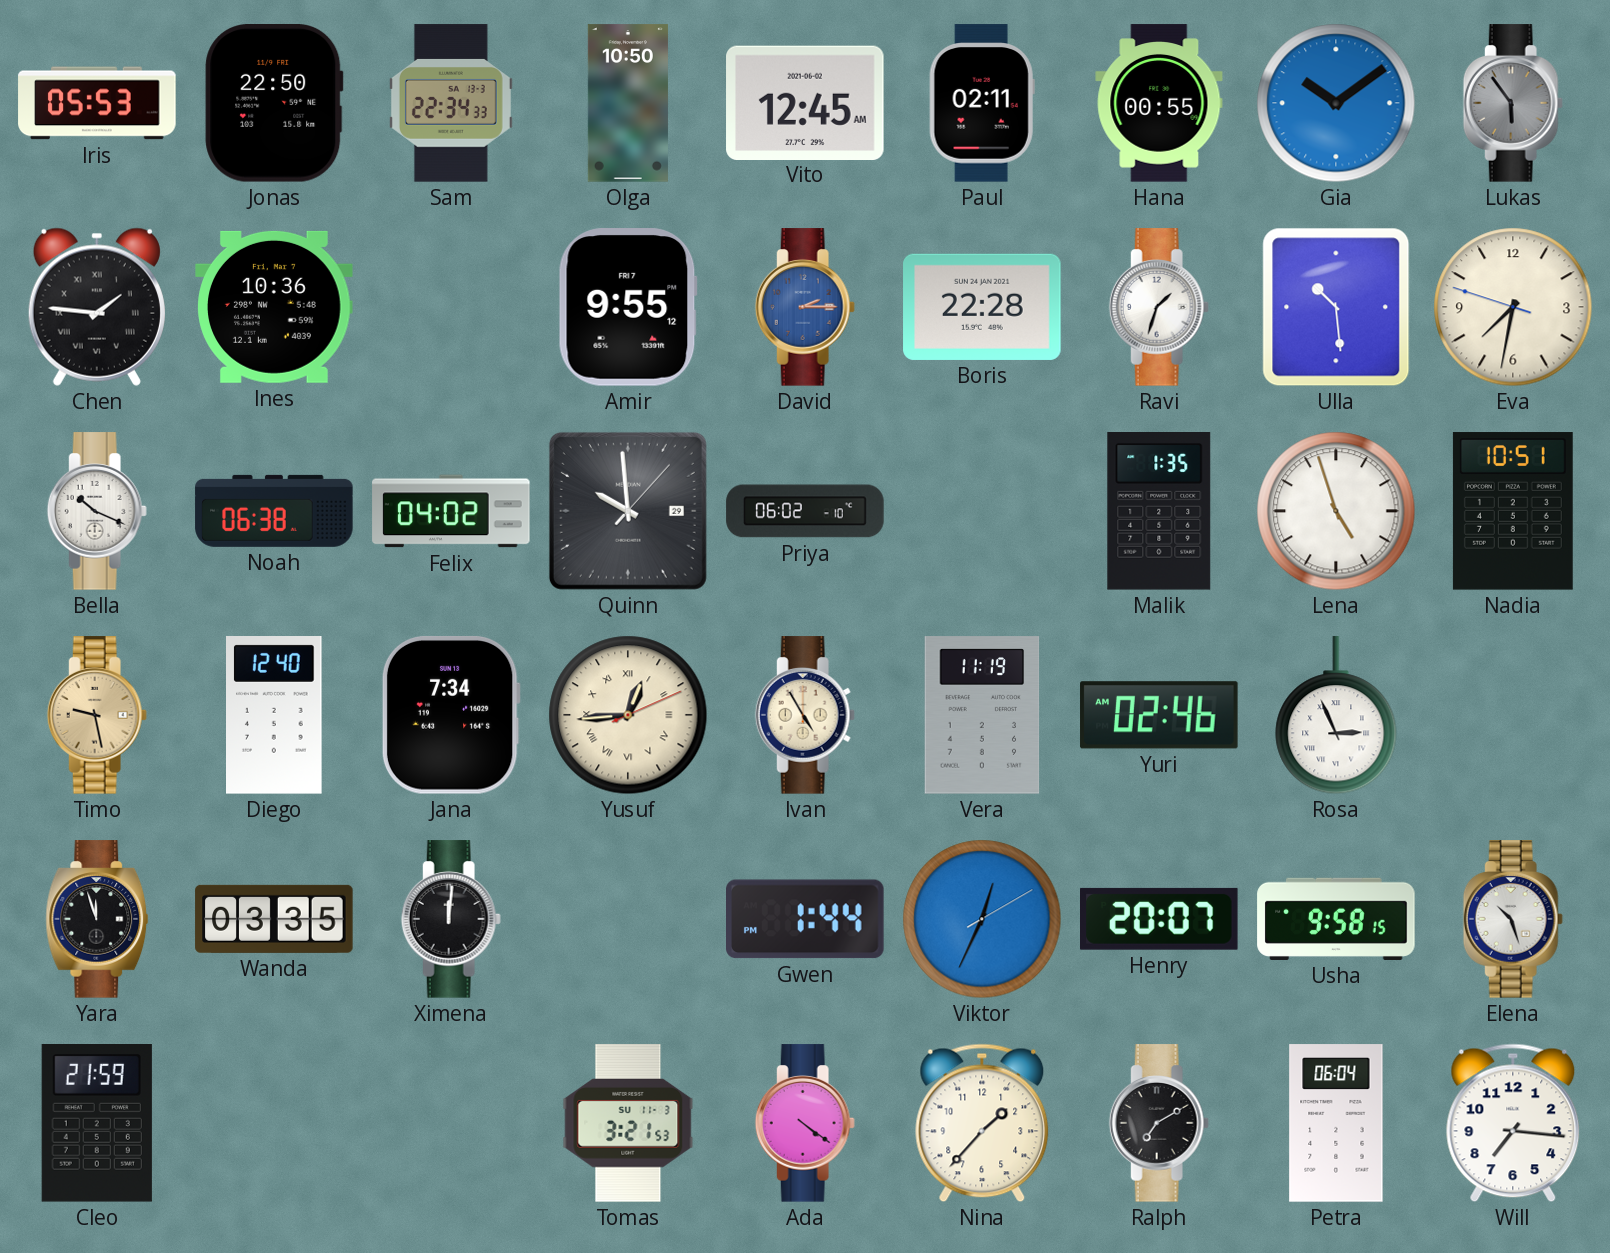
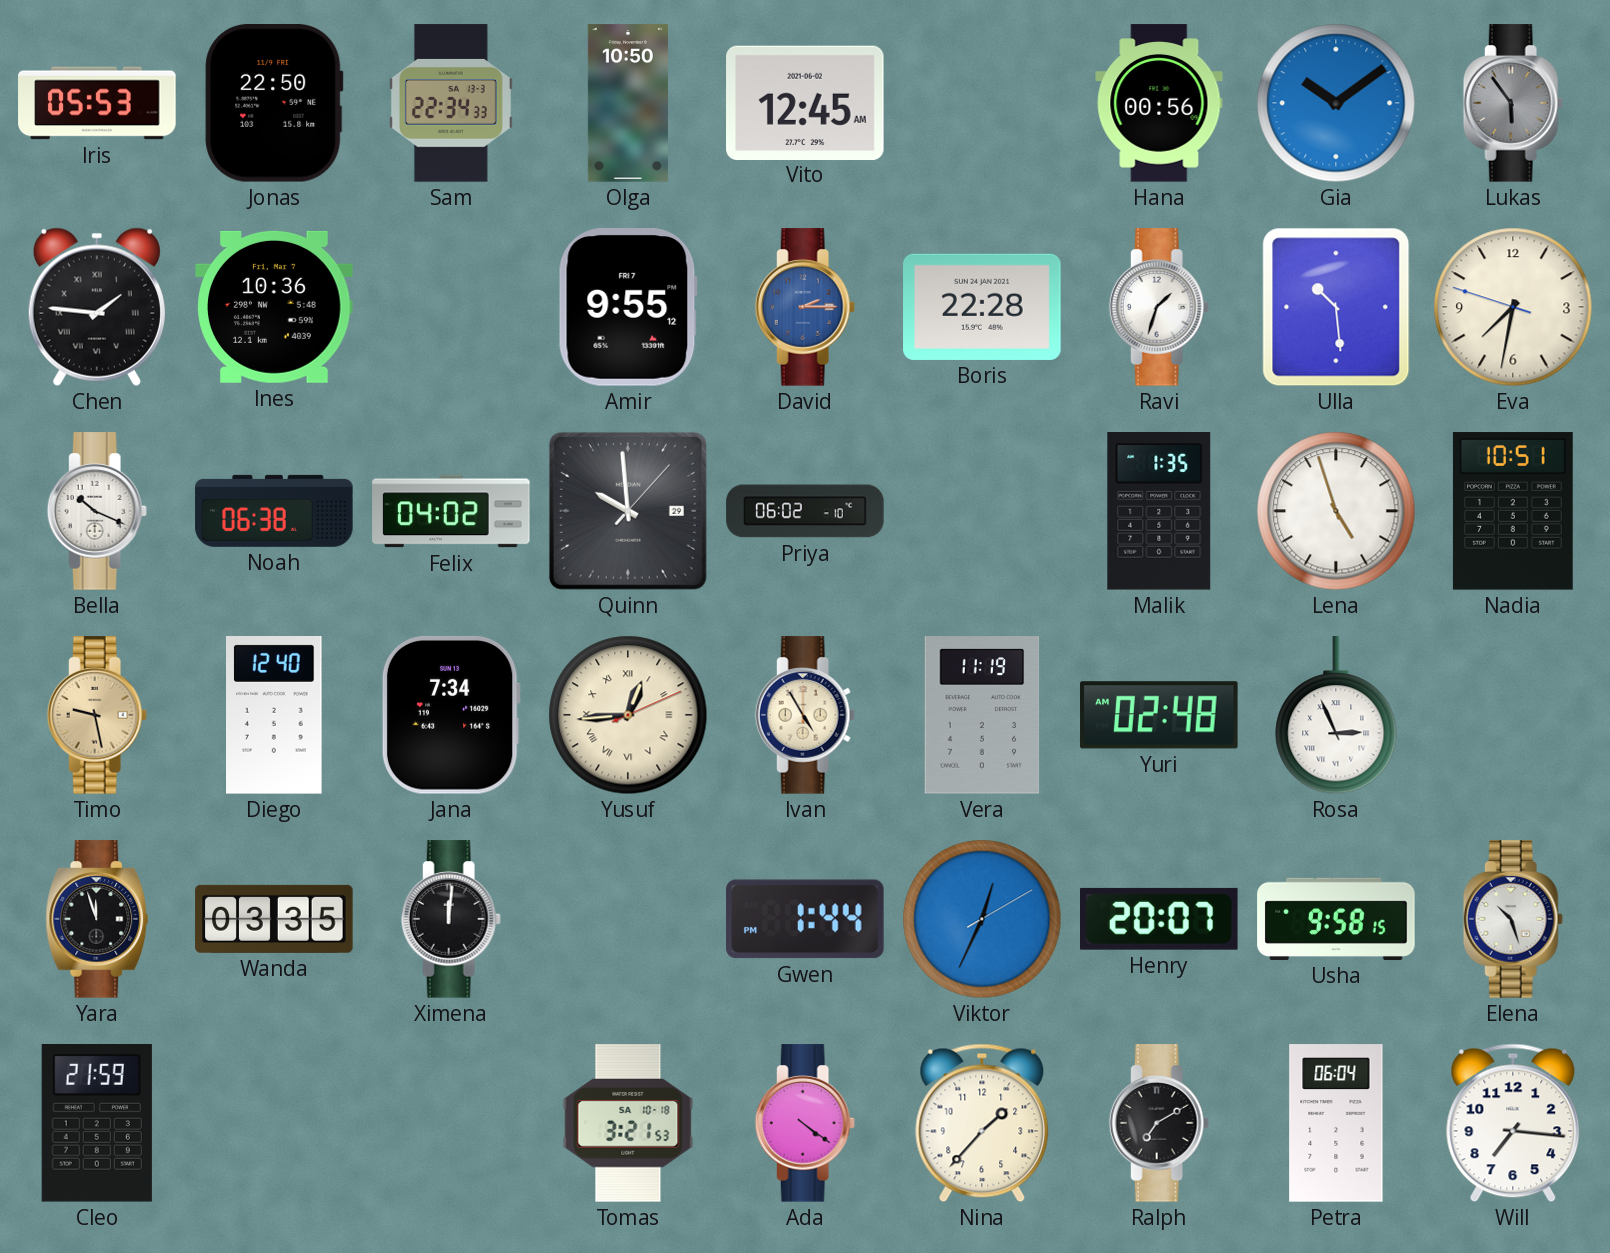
Paul: 02:11 -> none (982, 103)
Hana: 00:55 -> 00:56 (1159, 103)
Yuri: 02:46 -> 02:48 (1159, 715)
Tomas date: SU 11-3 -> SA 10-18 (628, 1123)
